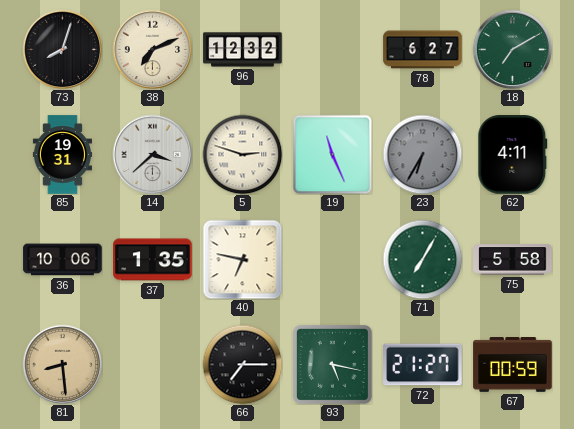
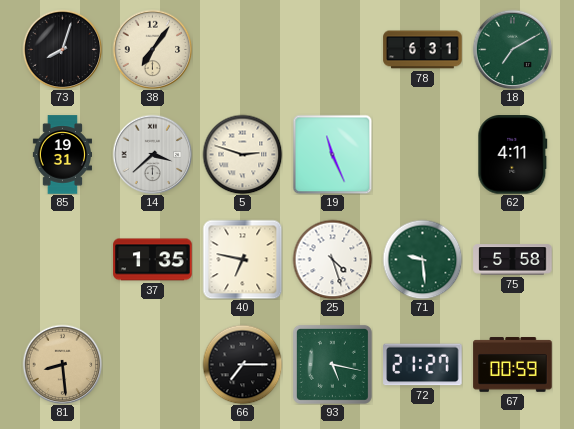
38: 7:11 -> 7:06 (152, 49)
96: 12:32 -> none (243, 50)
78: 6:27 -> 6:31 (423, 50)
23: 6:35 -> none (422, 154)
36: 10:06 -> none (63, 260)
25: none -> 4:27 (332, 259)
71: 7:05 -> 9:29 (422, 259)
